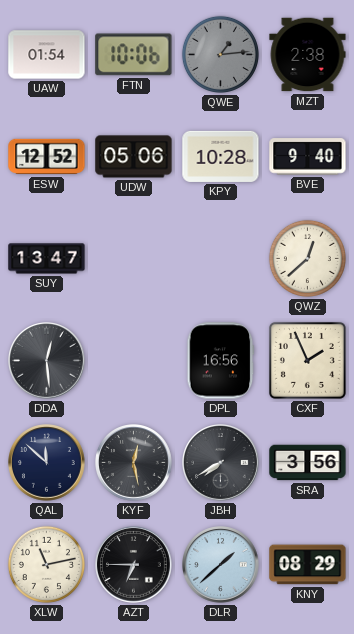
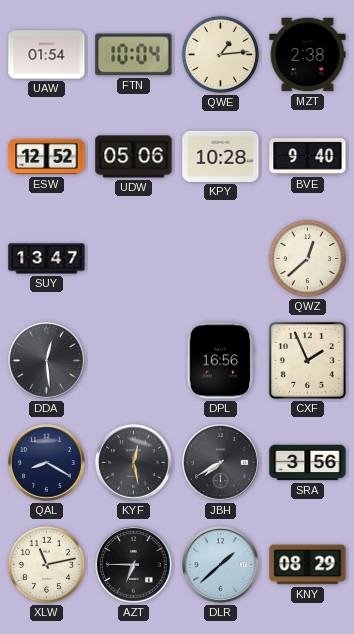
FTN: 10:06 -> 10:04 (134, 55)
QWE dial: grey -> cream (220, 54)
QAL: 11:52 -> 8:20 (47, 463)
